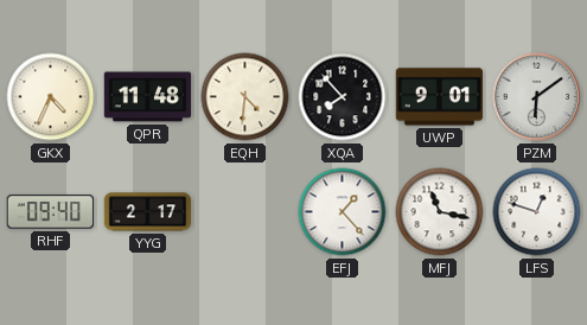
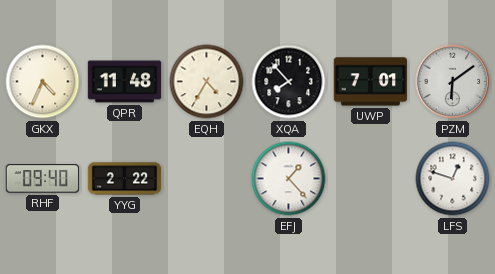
EQH: 4:31 -> 4:35 (207, 82)
UWP: 9:01 -> 7:01 (371, 82)
YYG: 2:17 -> 2:22 (125, 179)
MFJ: 11:17 -> none (440, 212)
